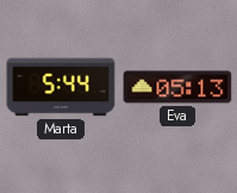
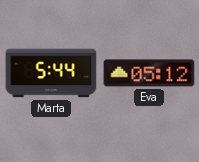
Eva: 05:13 -> 05:12 (149, 73)
